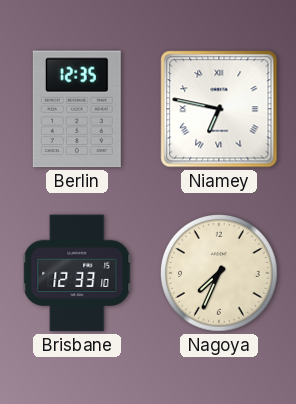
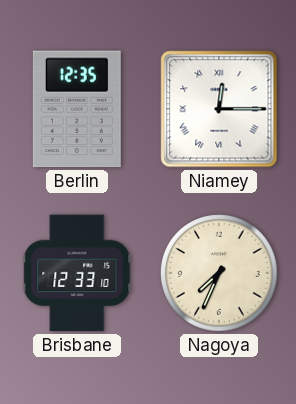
Niamey: 6:47 -> 12:15 (219, 109)
